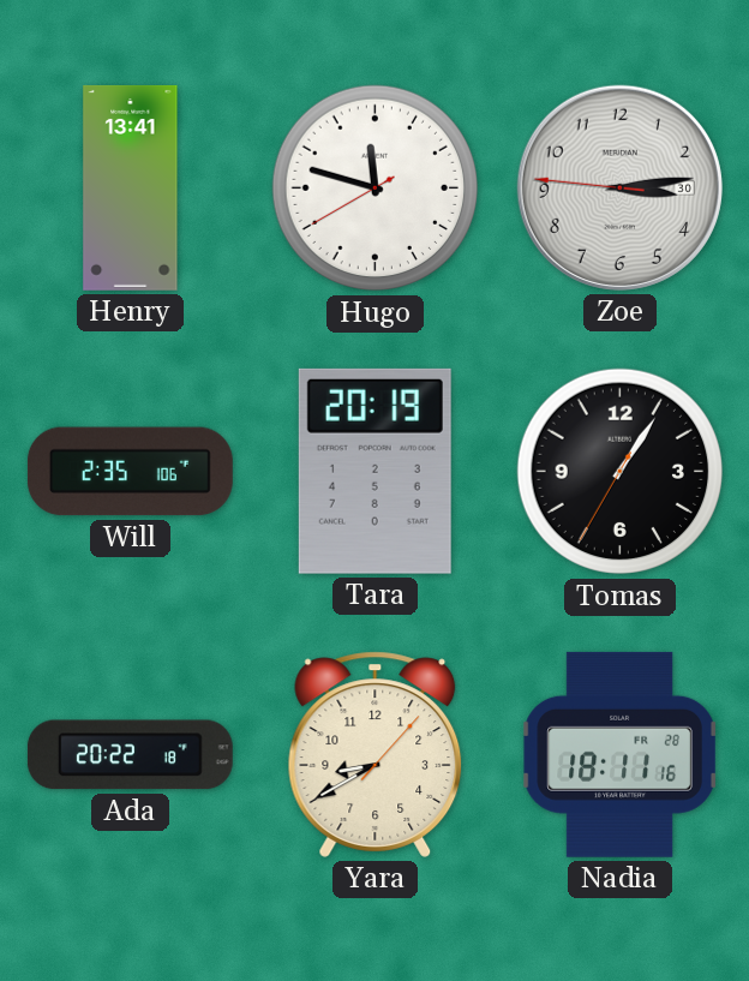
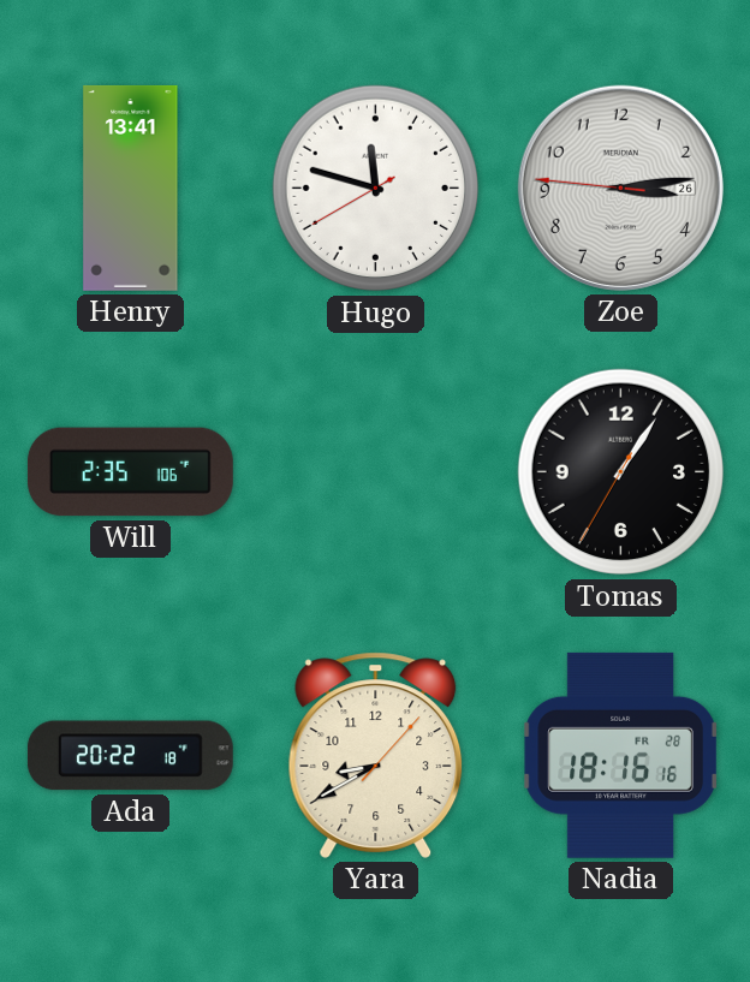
Zoe date: 30 -> 26 (620, 188)
Tara: 20:19 -> none (374, 471)
Nadia: 18:11 -> 18:16 (621, 755)
